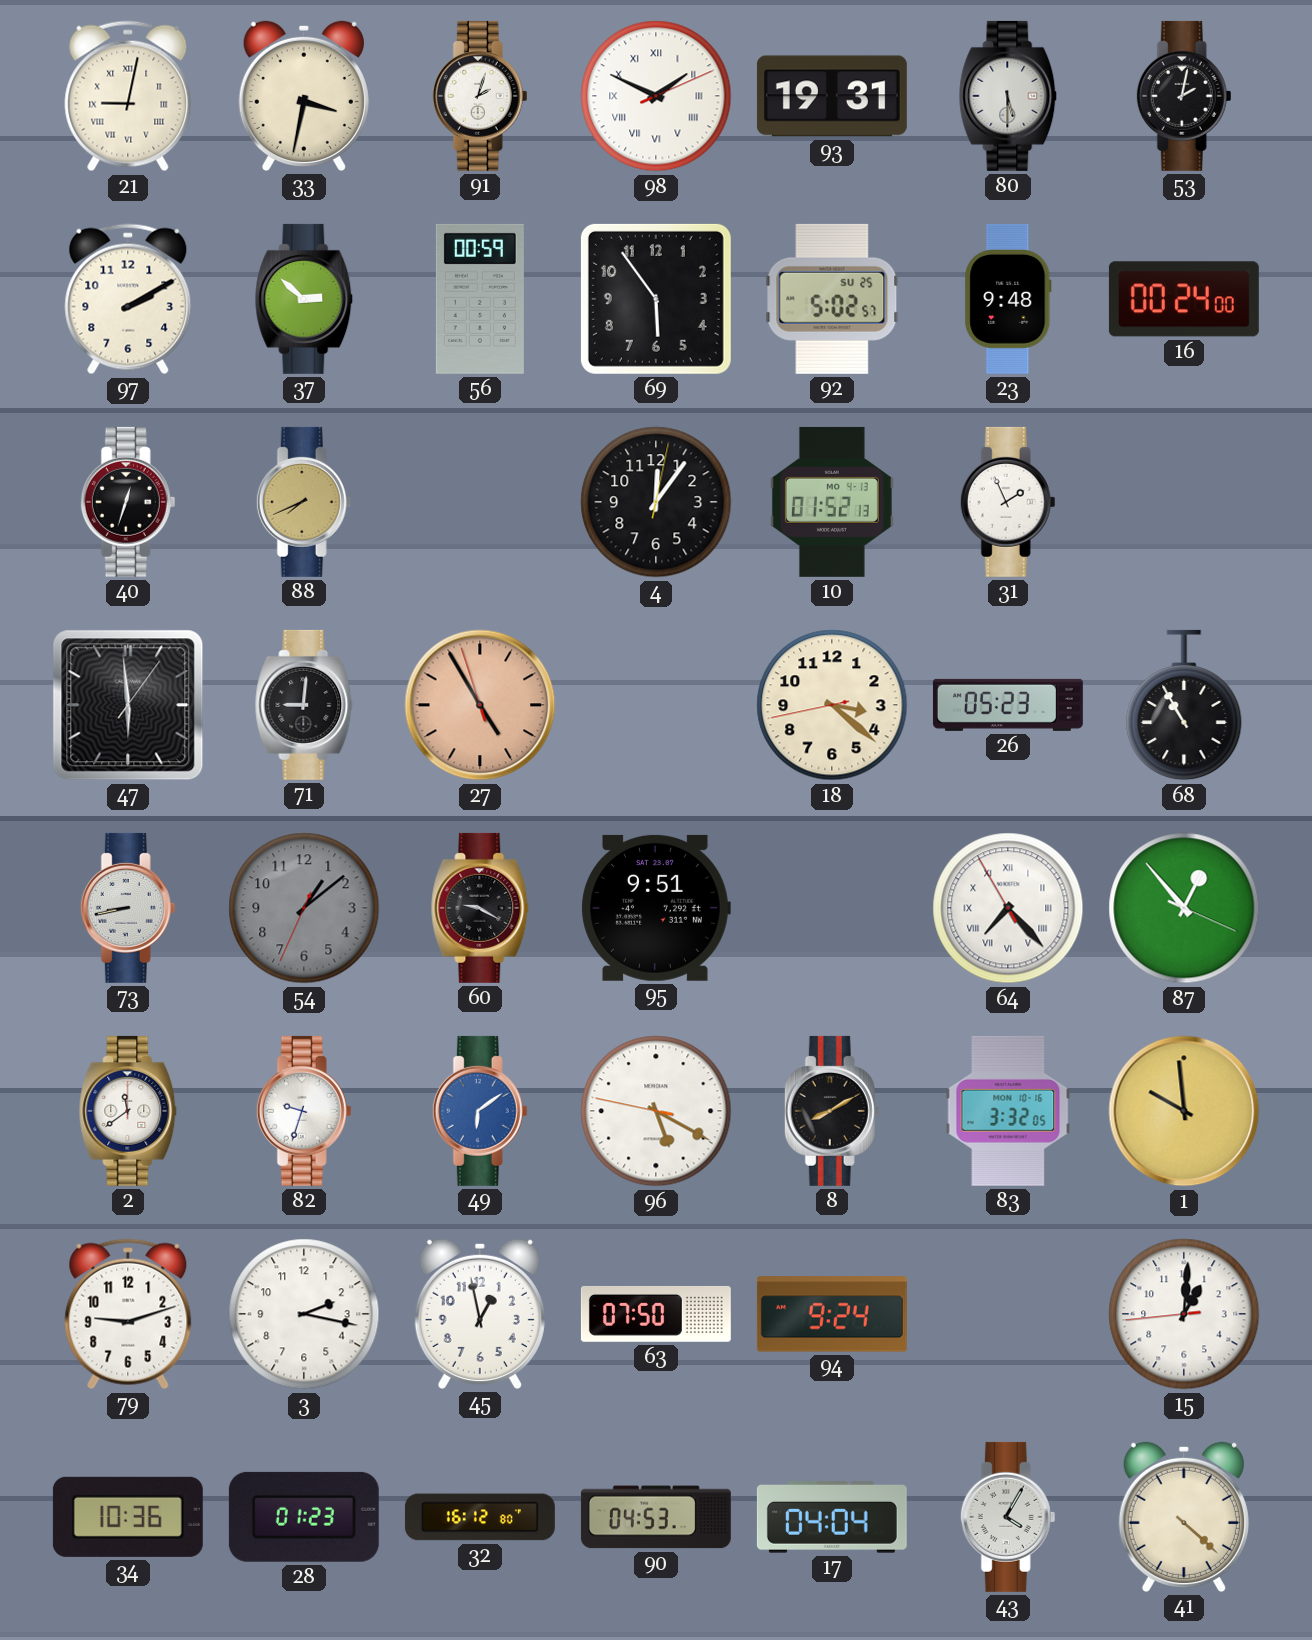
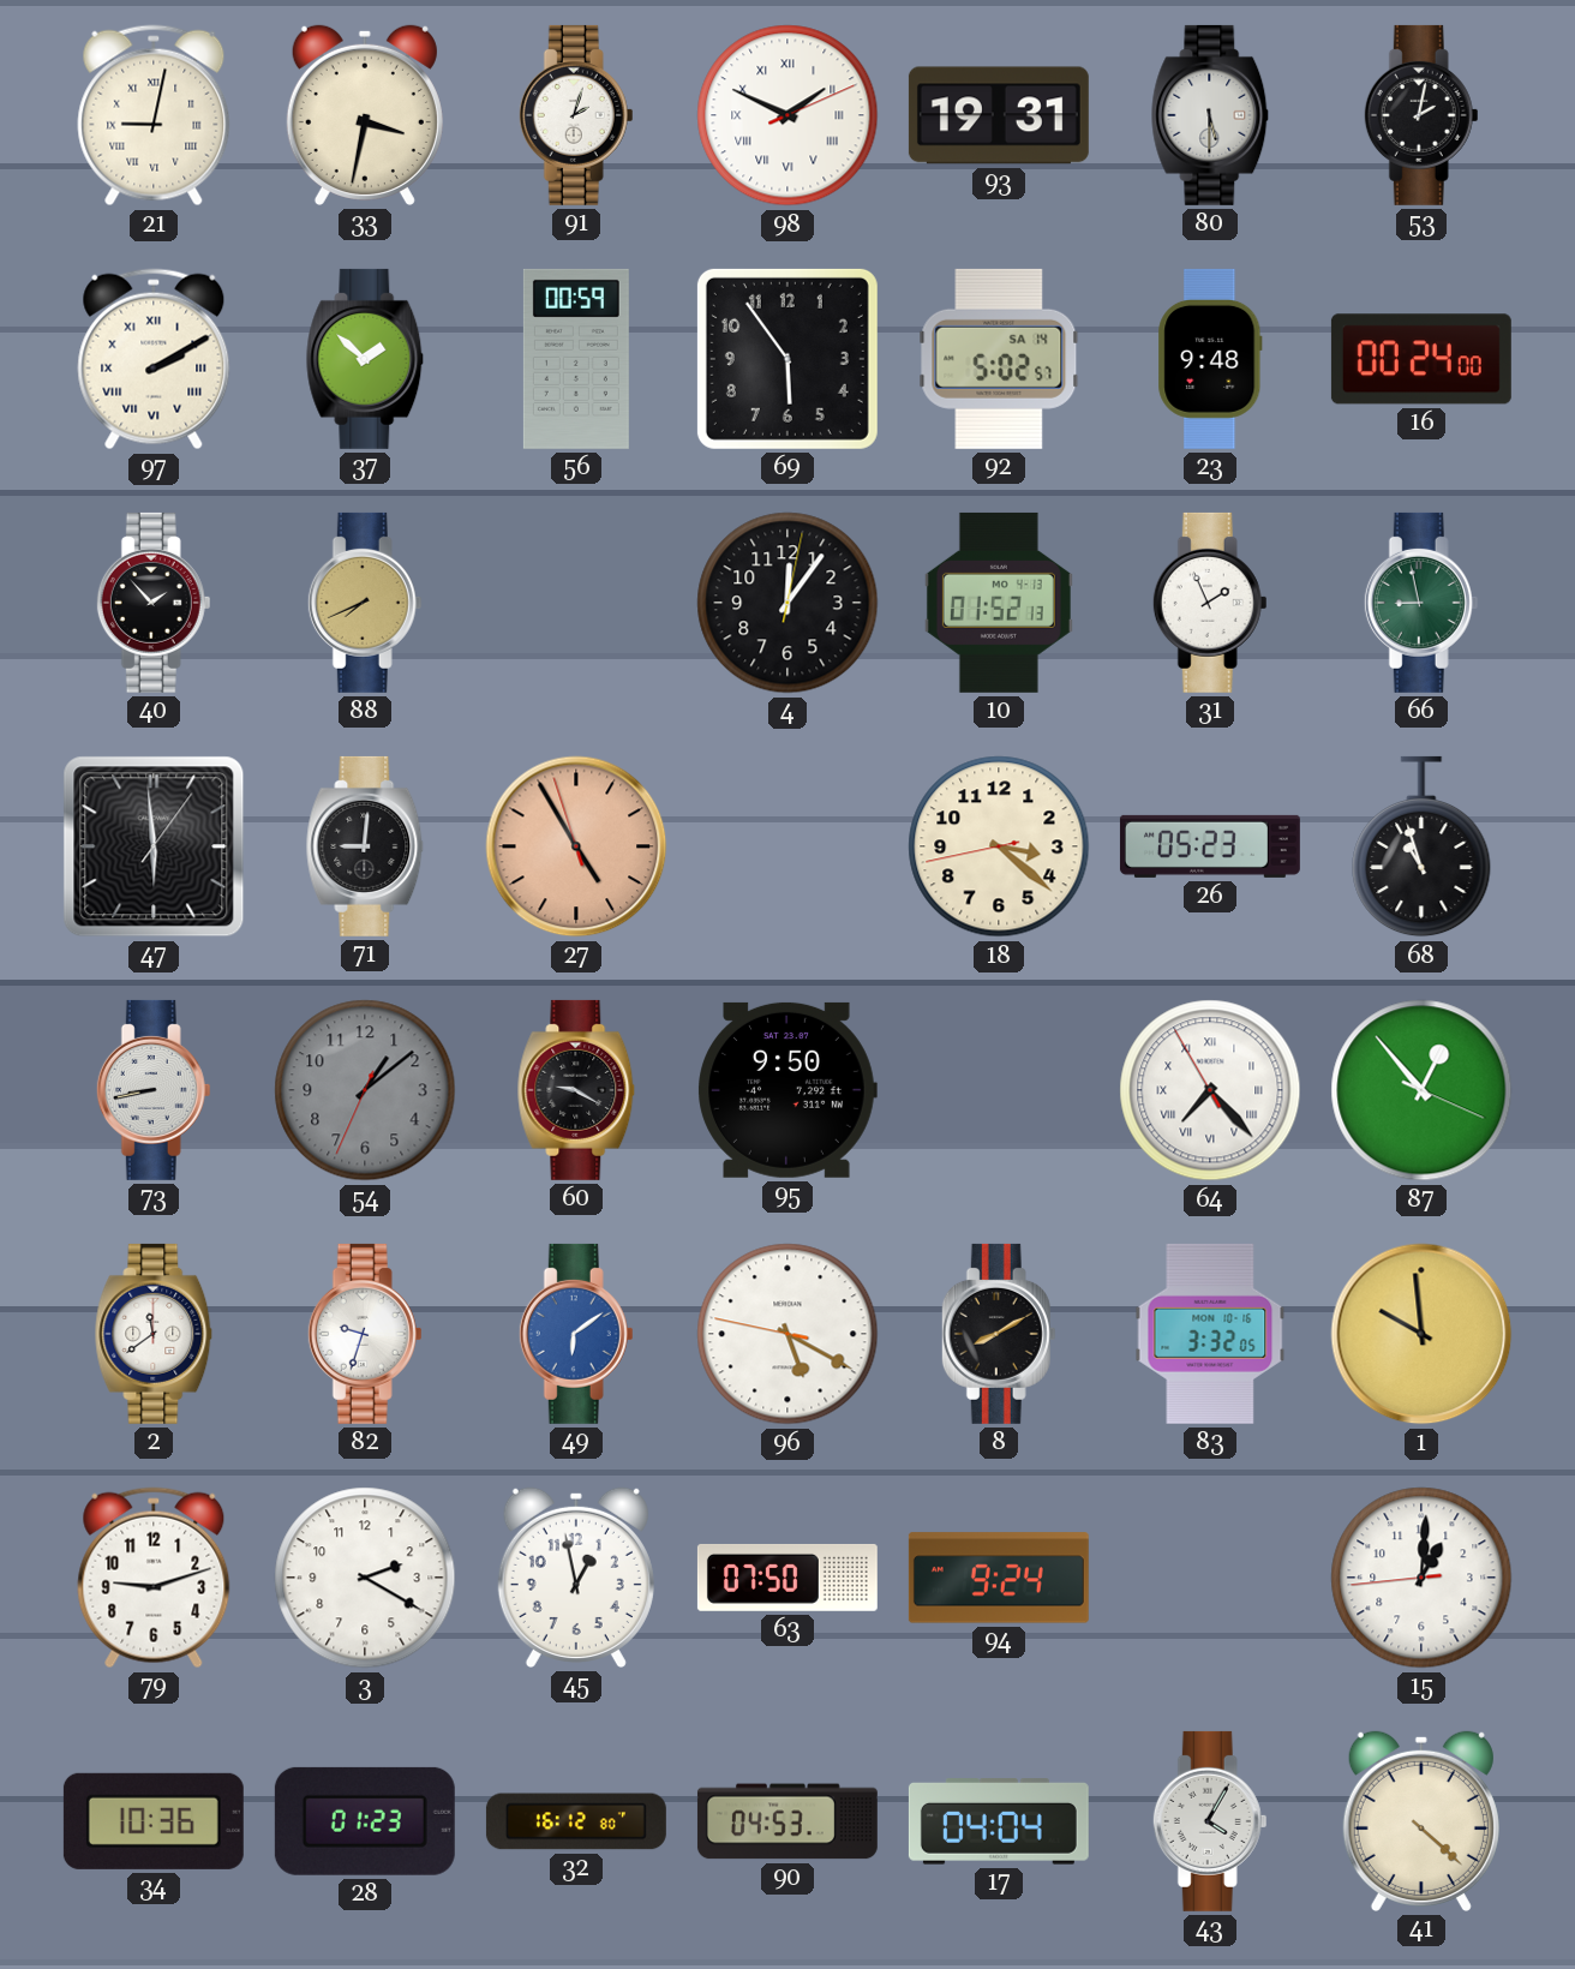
97 numerals: Arabic -> Roman (154, 359)
37: 2:52 -> 1:52 (365, 359)
92 date: SU 25 -> SA 14 (999, 359)
40: 12:33 -> 1:53 (154, 603)
66: none -> 8:58 (1421, 603)
68: 10:55 -> 10:57 (1421, 846)
95: 9:51 -> 9:50 (787, 1090)
3: 2:17 -> 2:20 (365, 1578)
